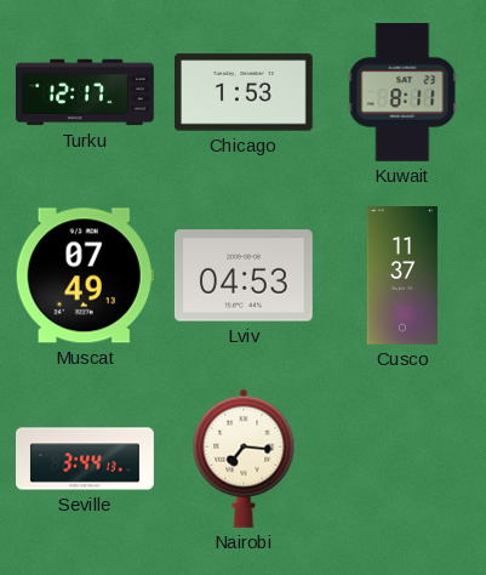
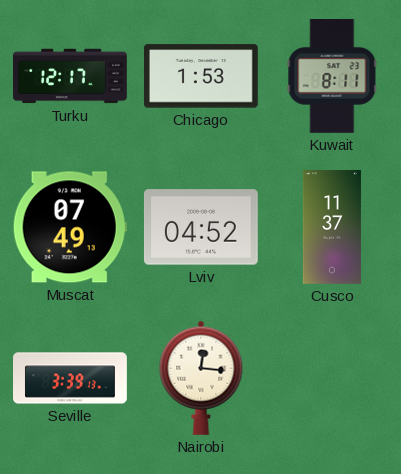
Lviv: 04:53 -> 04:52 (201, 227)
Seville: 3:44 -> 3:39 (71, 378)
Nairobi: 7:16 -> 12:16 (201, 378)
